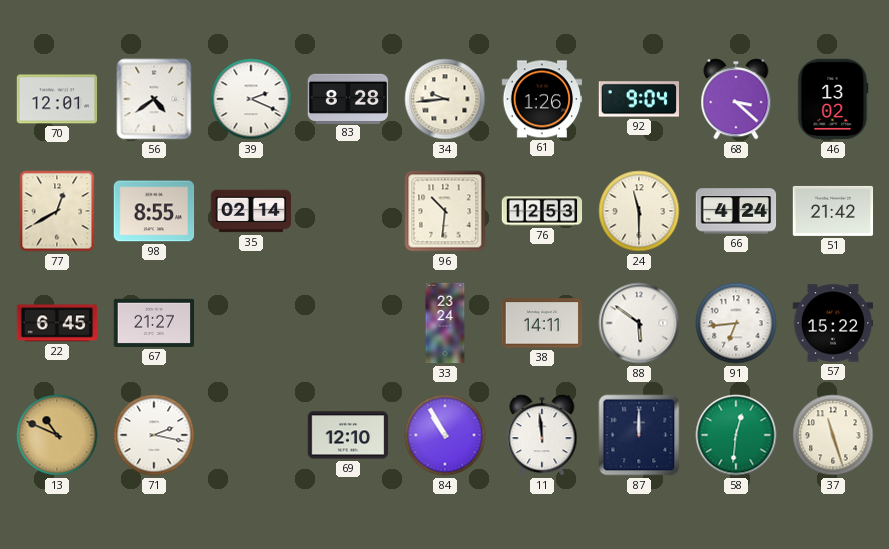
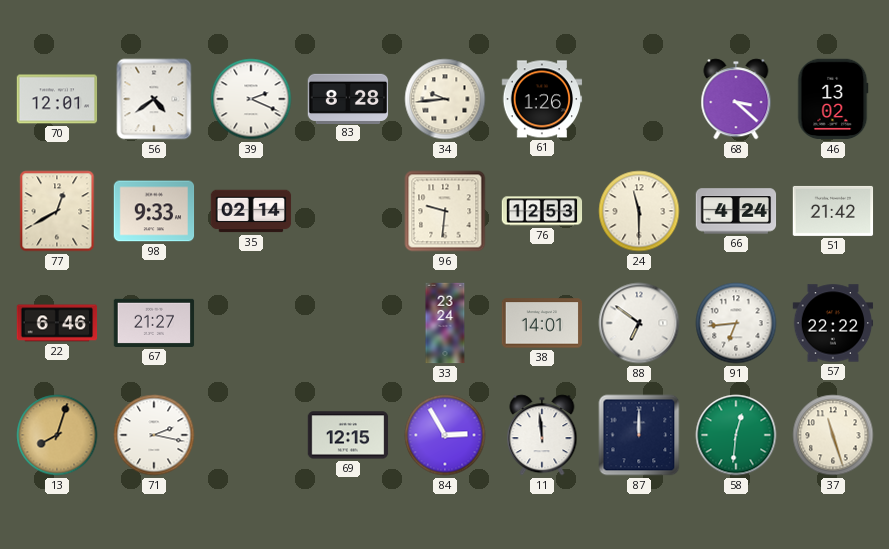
92: 9:04 -> none (638, 99)
98: 8:55 -> 9:33 (154, 211)
96: 10:31 -> 9:31 (445, 211)
22: 6:45 -> 6:46 (57, 323)
38: 14:11 -> 14:01 (542, 323)
88: 5:51 -> 6:51 (639, 323)
57: 15:22 -> 22:22 (833, 323)
13: 10:49 -> 8:03 (57, 435)
69: 12:10 -> 12:15 (348, 435)
84: 10:55 -> 2:55 (445, 435)
